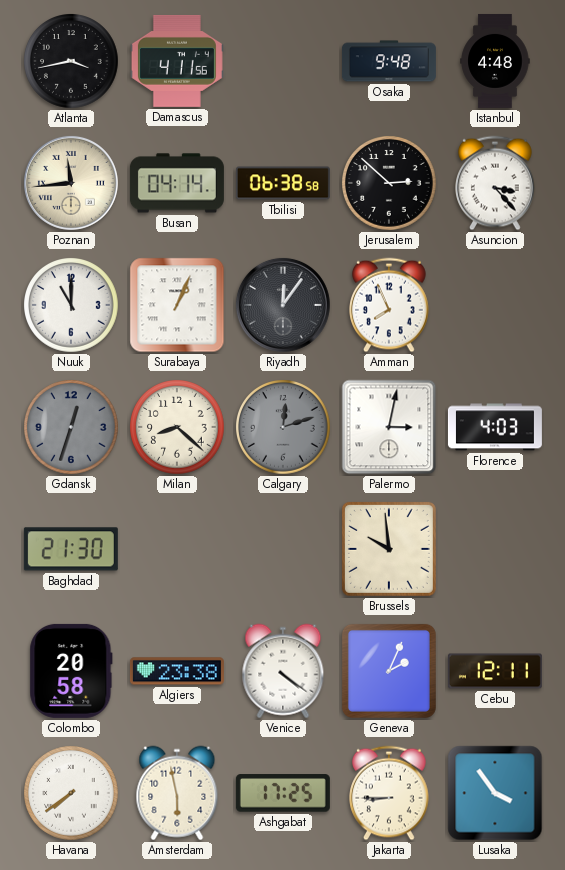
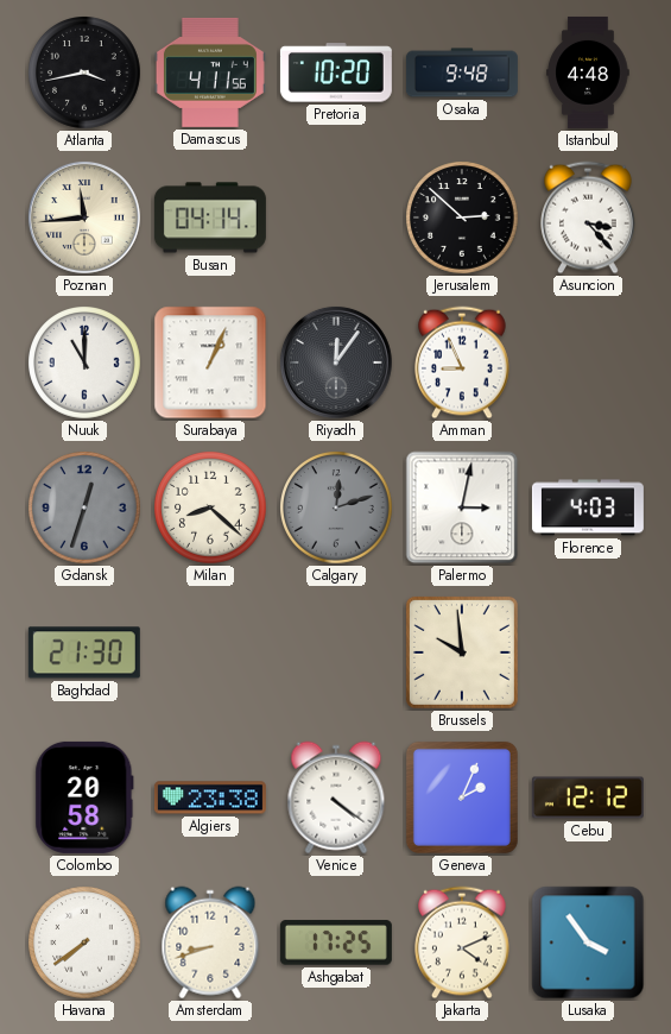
Pretoria: none -> 10:20 (336, 72)
Tbilisi: 06:38 -> none (283, 183)
Amman: 7:56 -> 8:56 (463, 362)
Cebu: 12:11 -> 12:12 (588, 797)
Amsterdam: 5:58 -> 8:42 (210, 942)
Jakarta: 8:45 -> 4:11 (463, 942)
